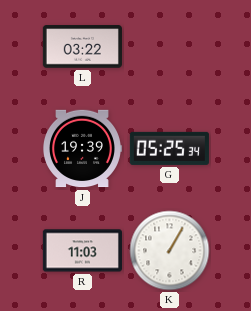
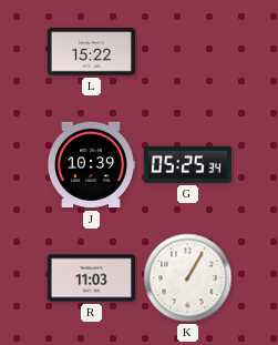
L: 03:22 -> 15:22 (91, 52)
J: 19:39 -> 10:39 (92, 165)
